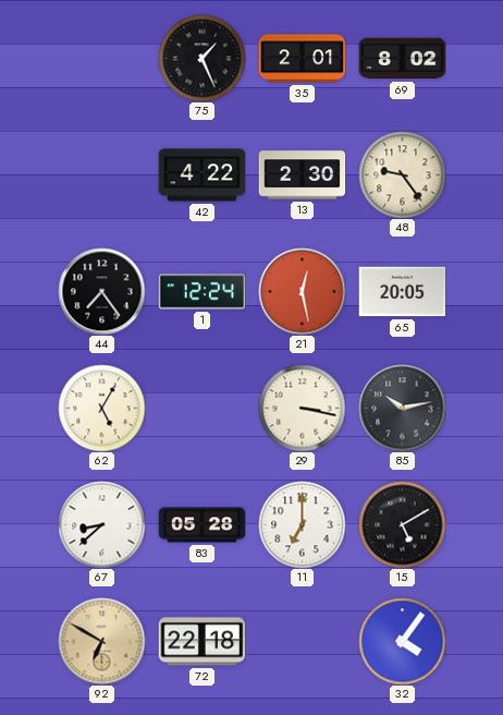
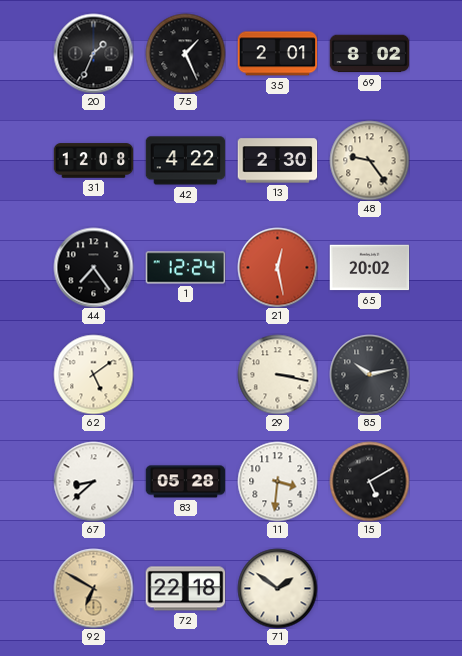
20: none -> 1:34 (93, 53)
31: none -> 12:08 (93, 161)
65: 20:05 -> 20:02 (369, 268)
62: 5:05 -> 5:09 (93, 374)
11: 7:00 -> 3:31 (277, 481)
71: none -> 1:51 (277, 588)
32: 4:06 -> none (402, 641)
